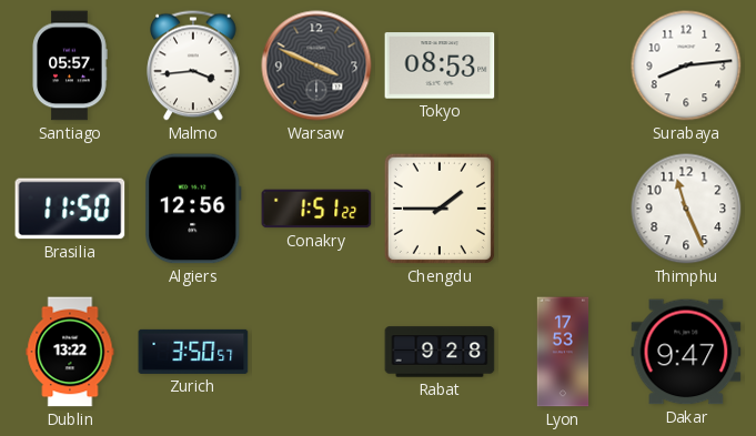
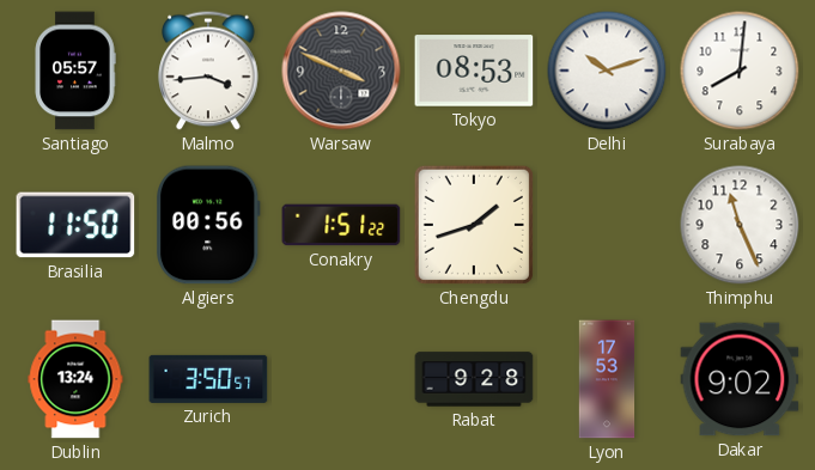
Delhi: none -> 10:12 (607, 71)
Surabaya: 8:14 -> 8:01 (740, 71)
Algiers: 12:56 -> 00:56 (209, 225)
Chengdu: 1:45 -> 1:42 (474, 225)
Dublin: 13:22 -> 13:24 (75, 379)
Dakar: 9:47 -> 9:02 (740, 379)
